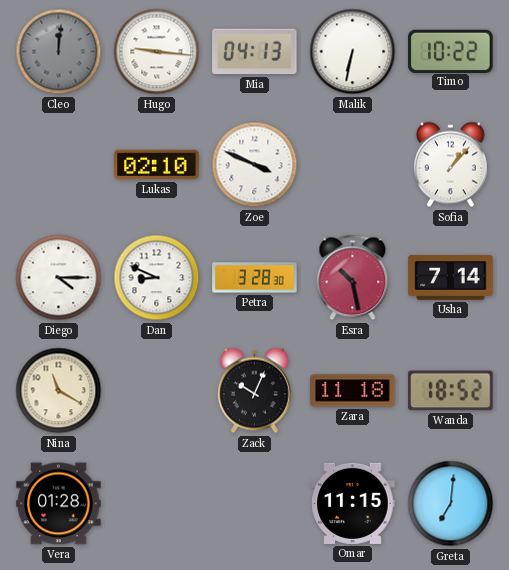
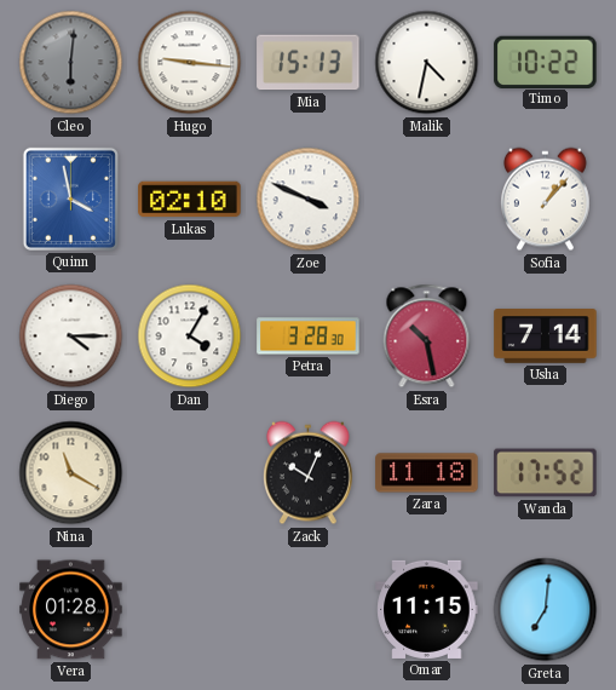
Cleo: 12:01 -> 6:01 (71, 63)
Mia: 04:13 -> 15:13 (309, 63)
Malik: 6:32 -> 4:32 (427, 63)
Quinn: none -> 3:58 (70, 199)
Dan: 8:49 -> 4:05 (190, 337)
Wanda: 18:52 -> 17:52 (546, 473)
